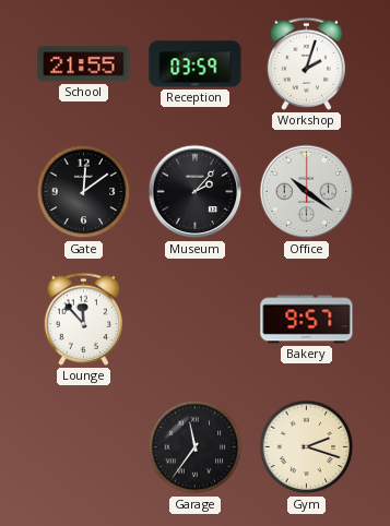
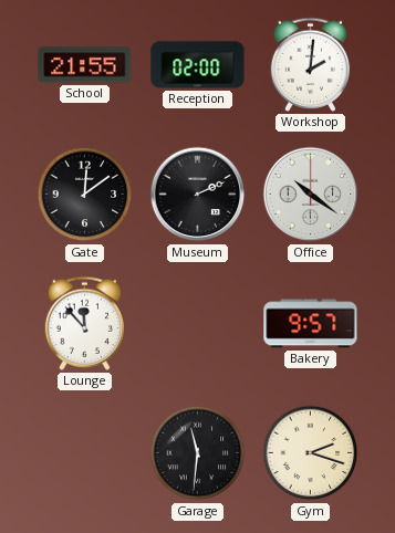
Reception: 03:59 -> 02:00 (198, 65)
Workshop: 2:03 -> 2:01 (310, 64)
Museum: 2:07 -> 2:11 (198, 195)
Garage: 11:36 -> 11:31 (198, 453)
